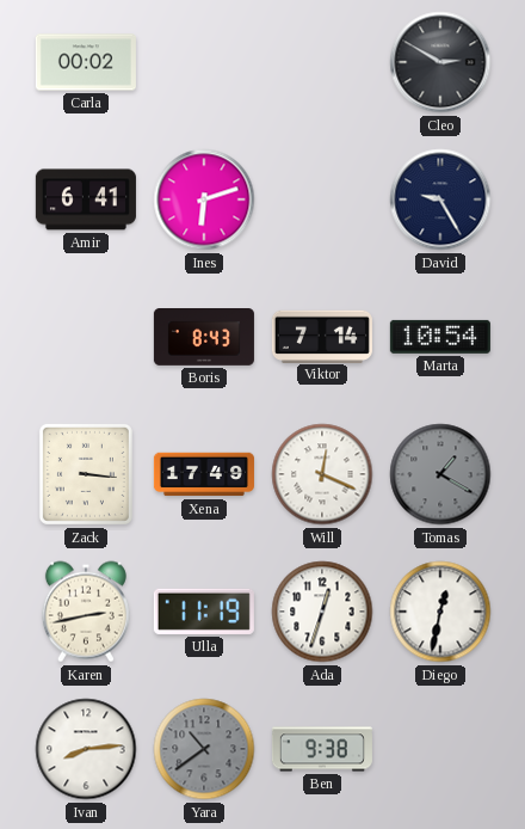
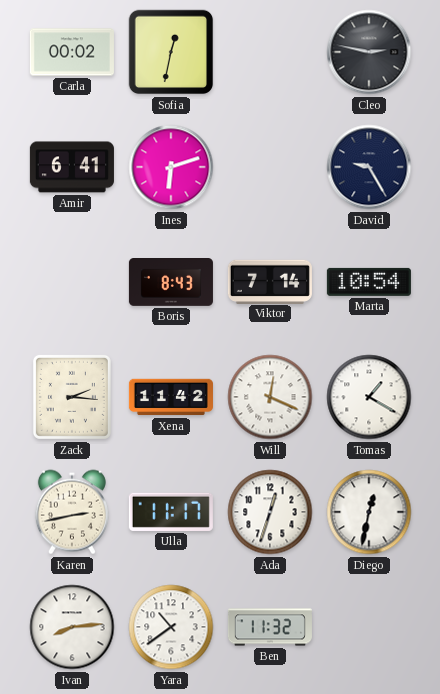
Sofia: none -> 12:32 (171, 52)
Cleo: 2:50 -> 2:47 (369, 52)
Zack: 3:16 -> 2:16 (72, 397)
Xena: 17:49 -> 11:42 (171, 397)
Tomas dial: grey -> white (369, 397)
Ulla: 11:19 -> 11:17 (171, 512)
Yara dial: grey -> white (171, 627)
Ben: 9:38 -> 11:32 (270, 627)
